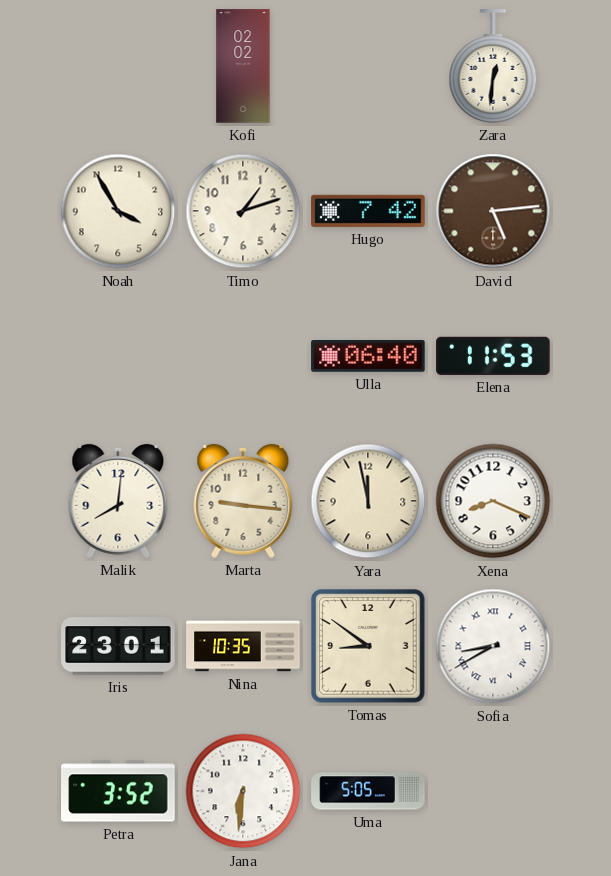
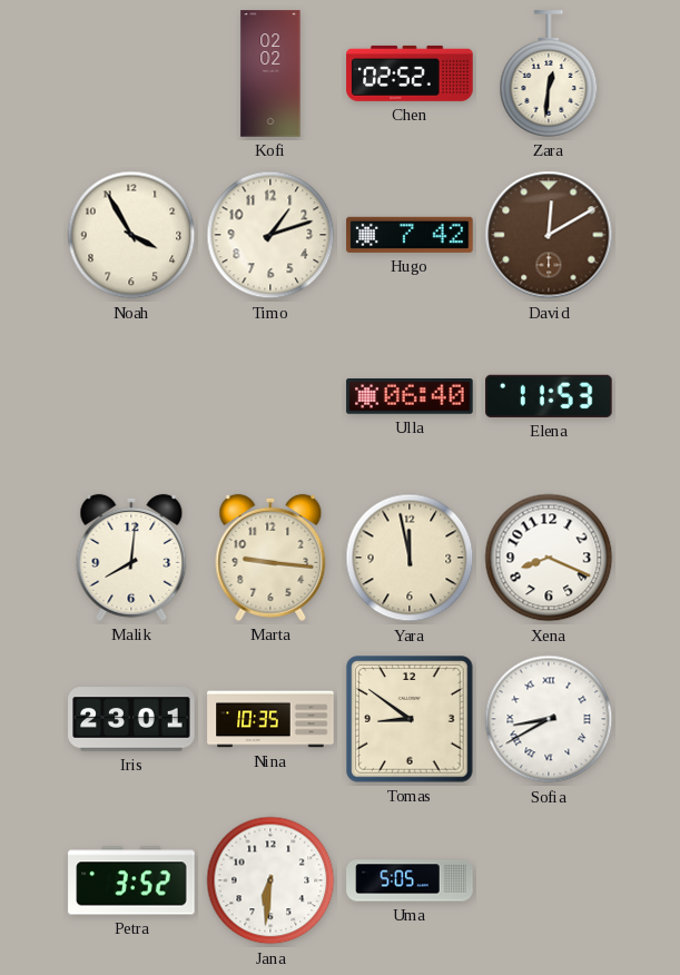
Chen: none -> 02:52 (410, 73)
David: 5:14 -> 12:10 (549, 235)
